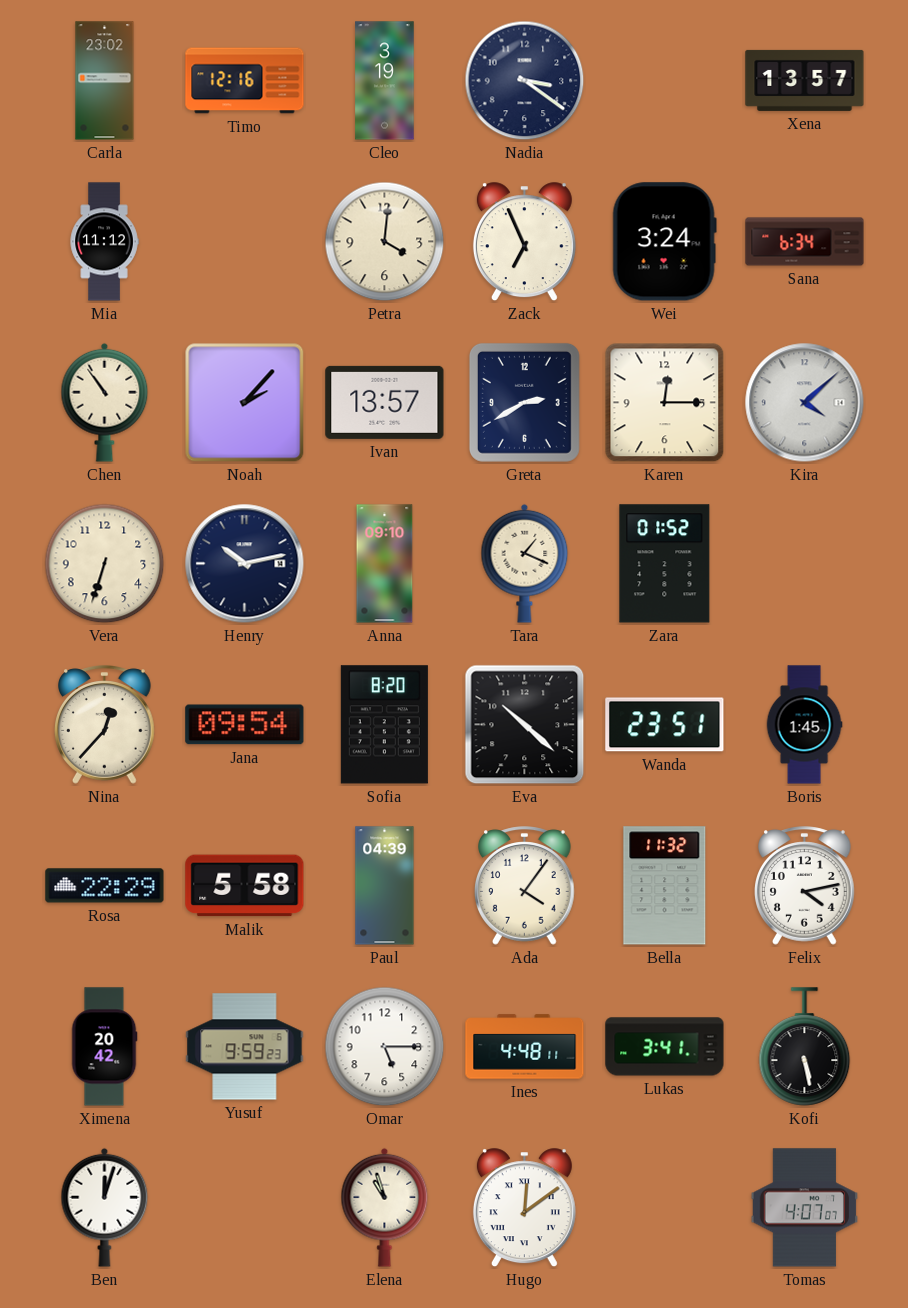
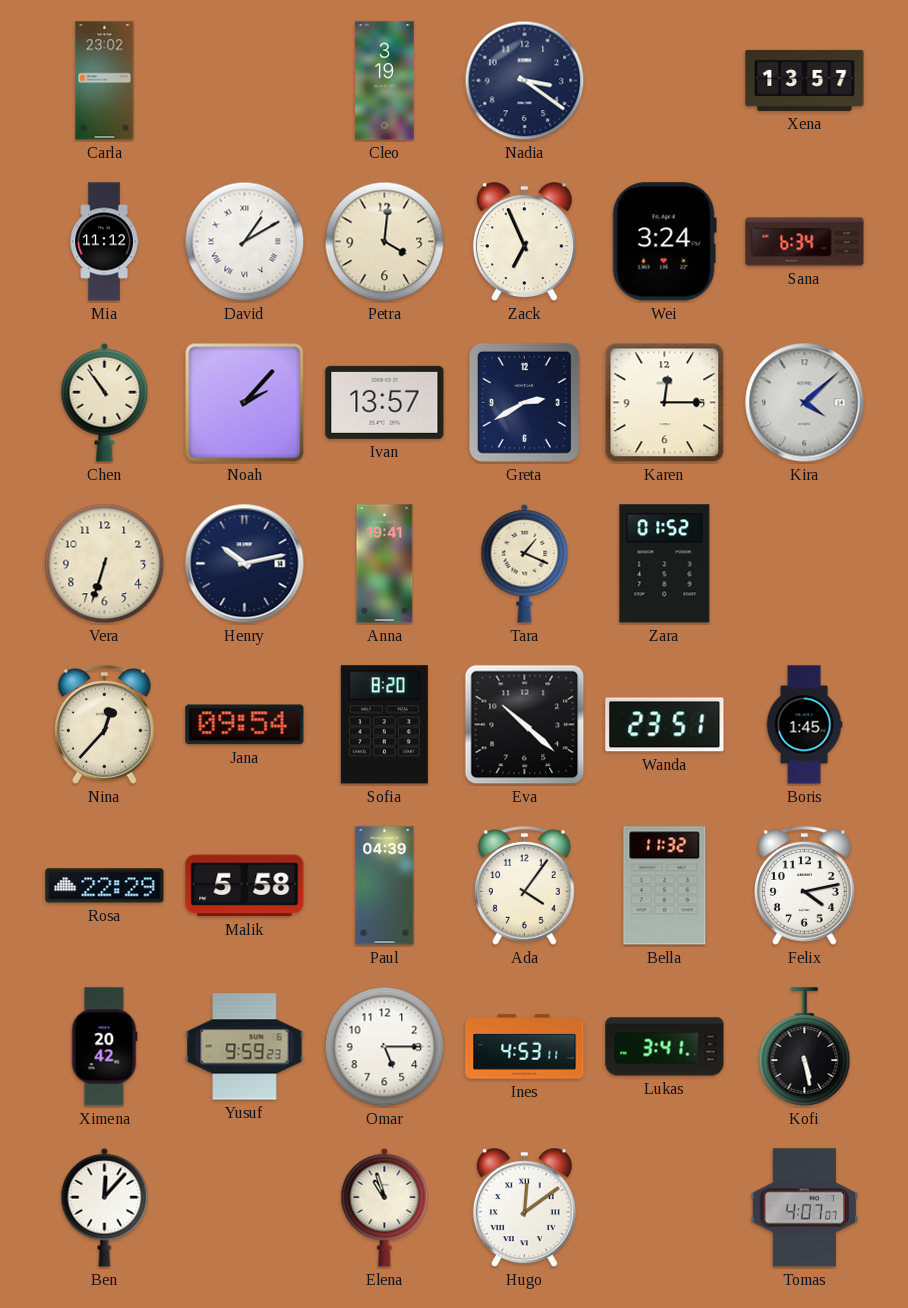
Timo: 12:16 -> none (245, 81)
David: none -> 1:10 (245, 242)
Anna: 09:10 -> 19:41 (385, 564)
Ines: 4:48 -> 4:53 (525, 1047)
Ben: 12:03 -> 12:07 (105, 1207)
